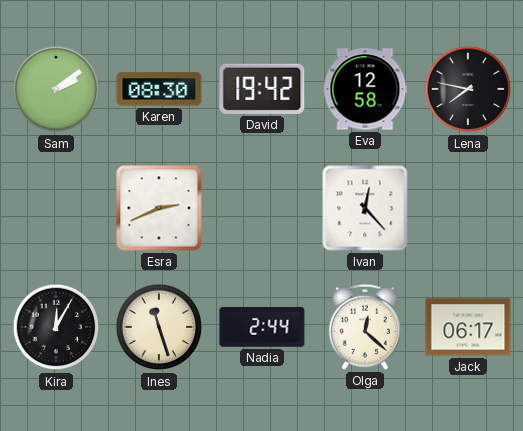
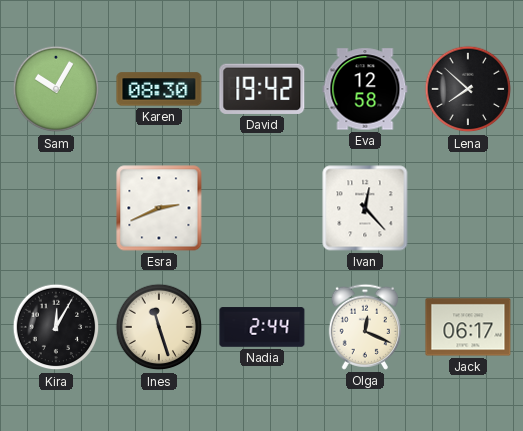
Sam: 2:09 -> 10:05 (56, 89)
Lena: 7:47 -> 7:52 (468, 89)
Olga: 12:22 -> 12:19 (365, 327)
